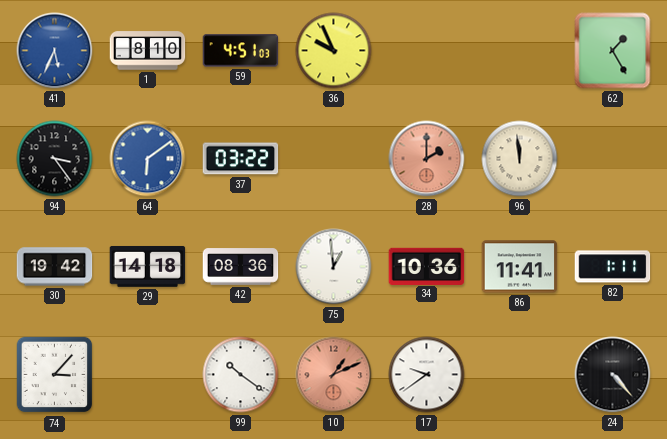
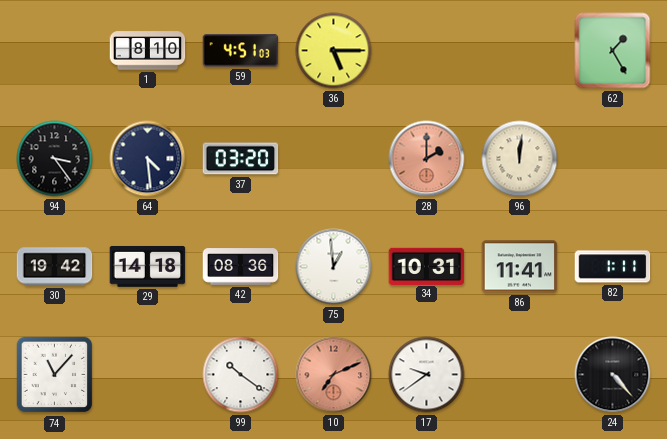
41: 5:34 -> none (55, 51)
36: 9:56 -> 5:15 (334, 51)
64: 6:09 -> 4:29 (148, 159)
64 dial: blue -> navy (148, 159)
37: 03:22 -> 03:20 (241, 159)
96: 11:59 -> 12:01 (520, 159)
34: 10:36 -> 10:31 (427, 266)
74: 3:07 -> 11:07 (55, 375)
10: 1:11 -> 7:11 (334, 375)
